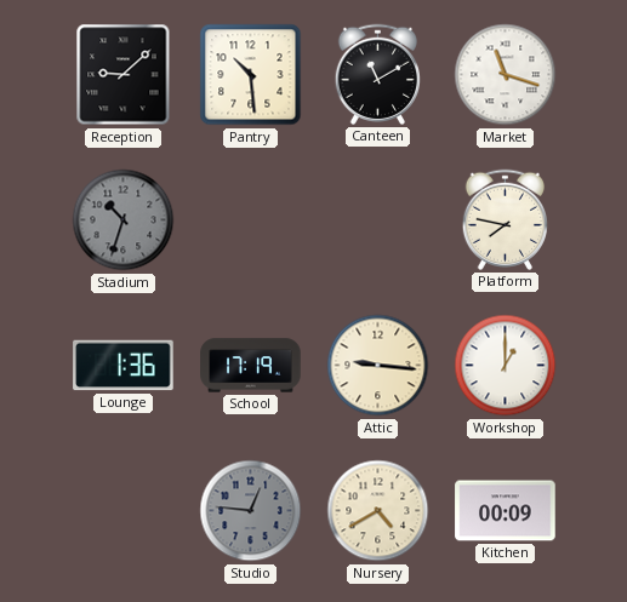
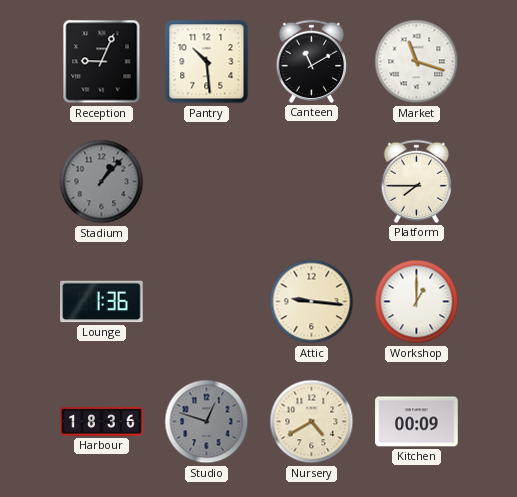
Reception: 9:08 -> 9:04 (102, 62)
Stadium: 10:33 -> 1:07 (102, 182)
Platform: 7:47 -> 7:45 (416, 181)
School: 17:19 -> none (251, 366)
Harbour: none -> 18:36 (102, 421)
Studio: 12:46 -> 12:48 (207, 422)
